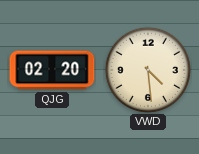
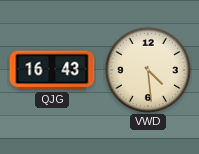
QJG: 02:20 -> 16:43 (52, 70)
